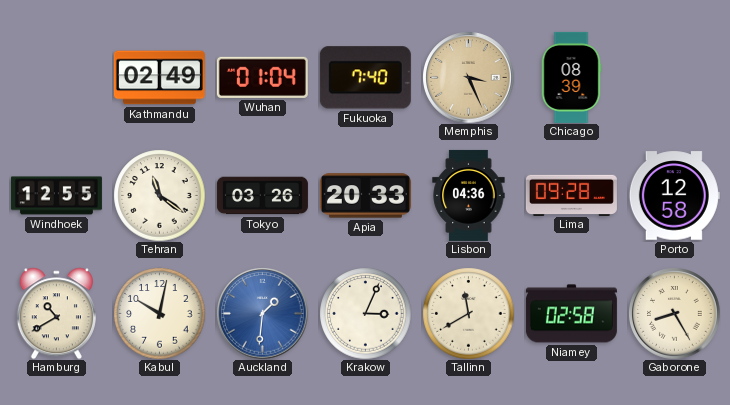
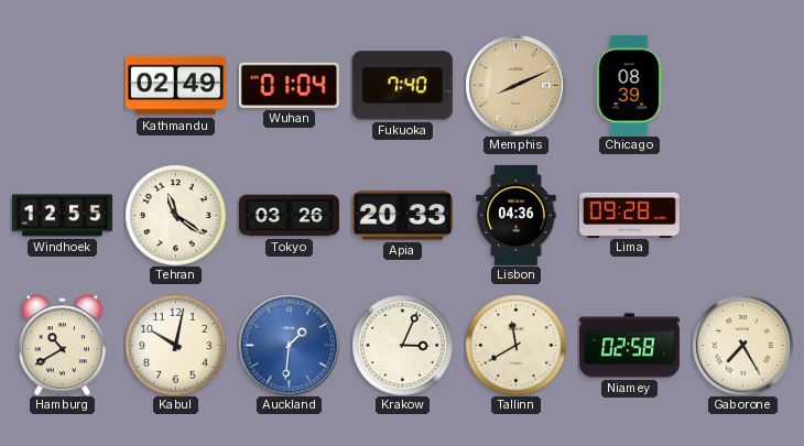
Memphis: 3:26 -> 8:11 (515, 85)
Porto: 12:58 -> none (674, 196)
Gaborone: 8:25 -> 7:25 (742, 345)
